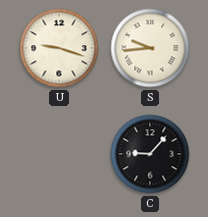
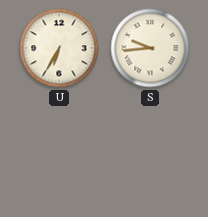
U: 9:18 -> 6:35 (59, 48)
C: 9:07 -> none (150, 154)
